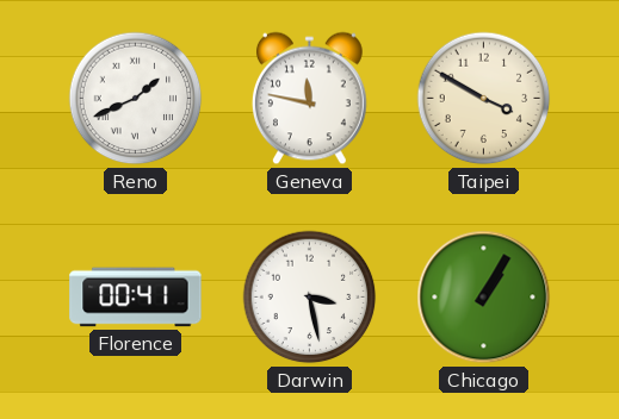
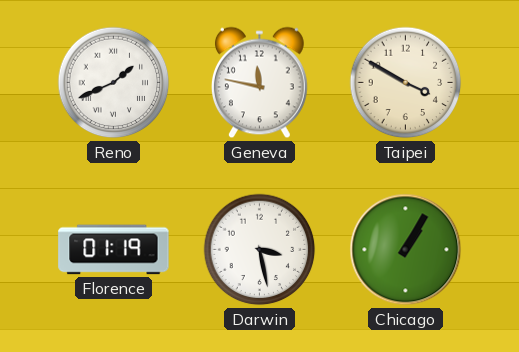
Florence: 00:41 -> 01:19 (114, 250)
